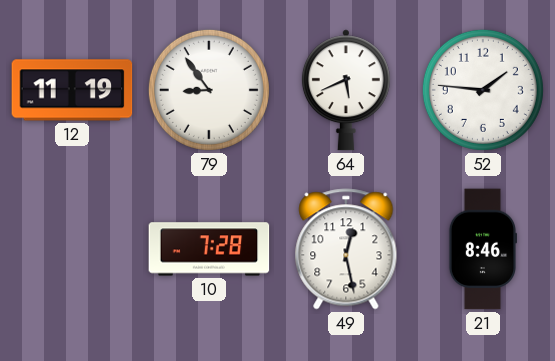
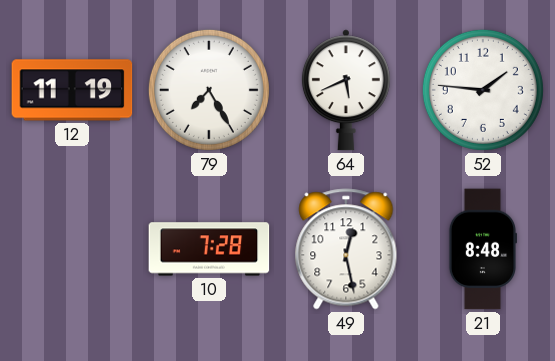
79: 8:54 -> 7:25 (209, 90)
21: 8:46 -> 8:48 (482, 249)
